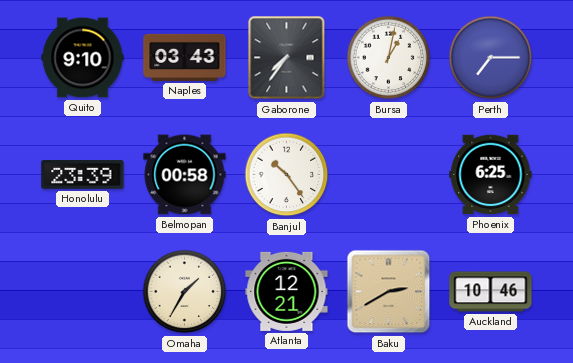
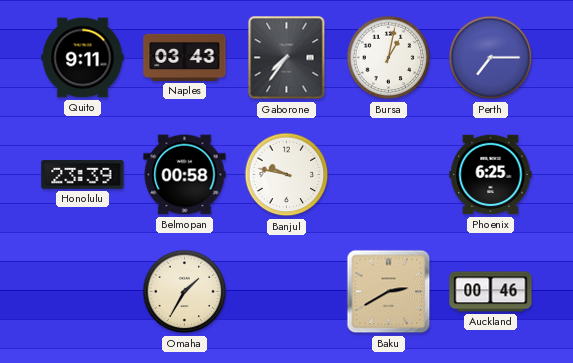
Quito: 9:10 -> 9:11 (83, 58)
Banjul: 10:24 -> 9:47 (287, 175)
Atlanta: 12:21 -> none (287, 291)
Auckland: 10:46 -> 00:46 (491, 292)
